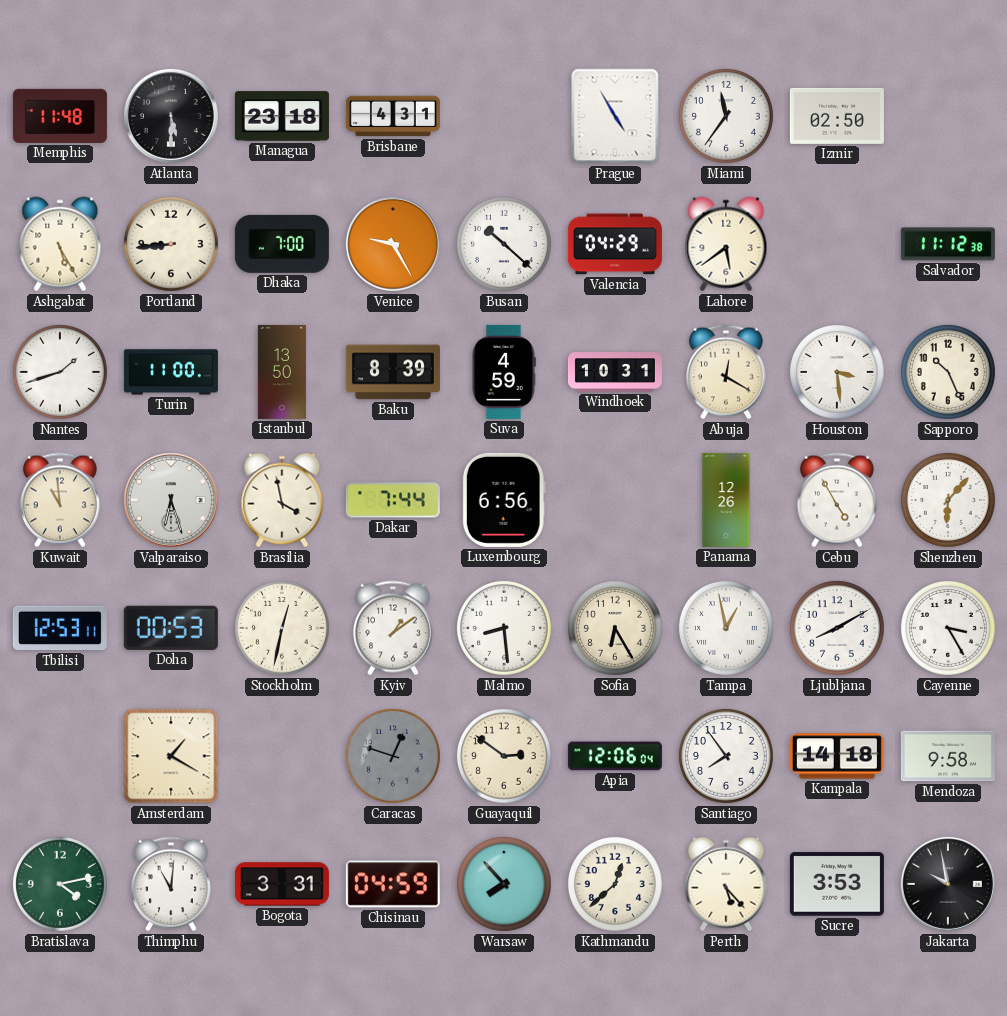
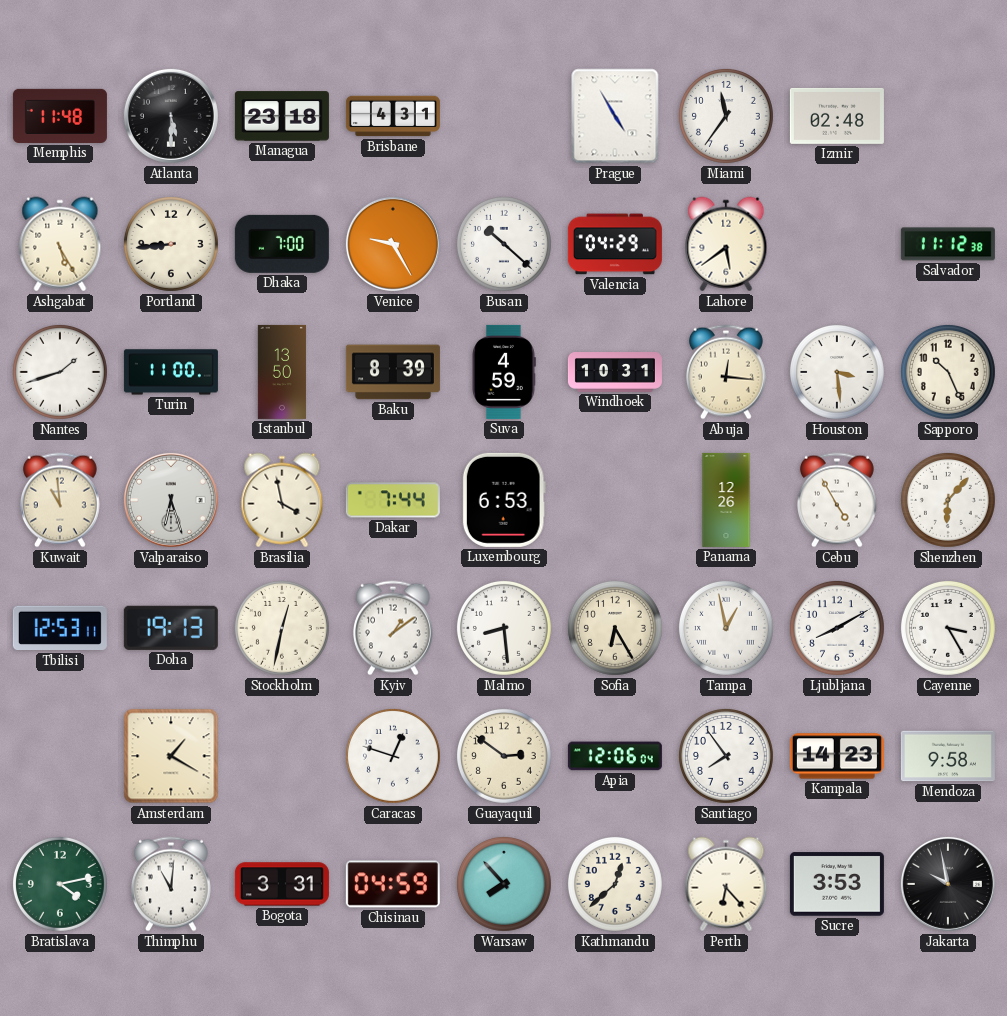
Izmir: 02:50 -> 02:48 (837, 116)
Abuja: 12:20 -> 12:16 (726, 372)
Luxembourg: 6:56 -> 6:53 (504, 500)
Doha: 00:53 -> 19:13 (171, 628)
Caracas dial: grey -> white (393, 756)
Kampala: 14:18 -> 14:23 (837, 756)
Perth: 5:23 -> 6:23 (726, 884)
